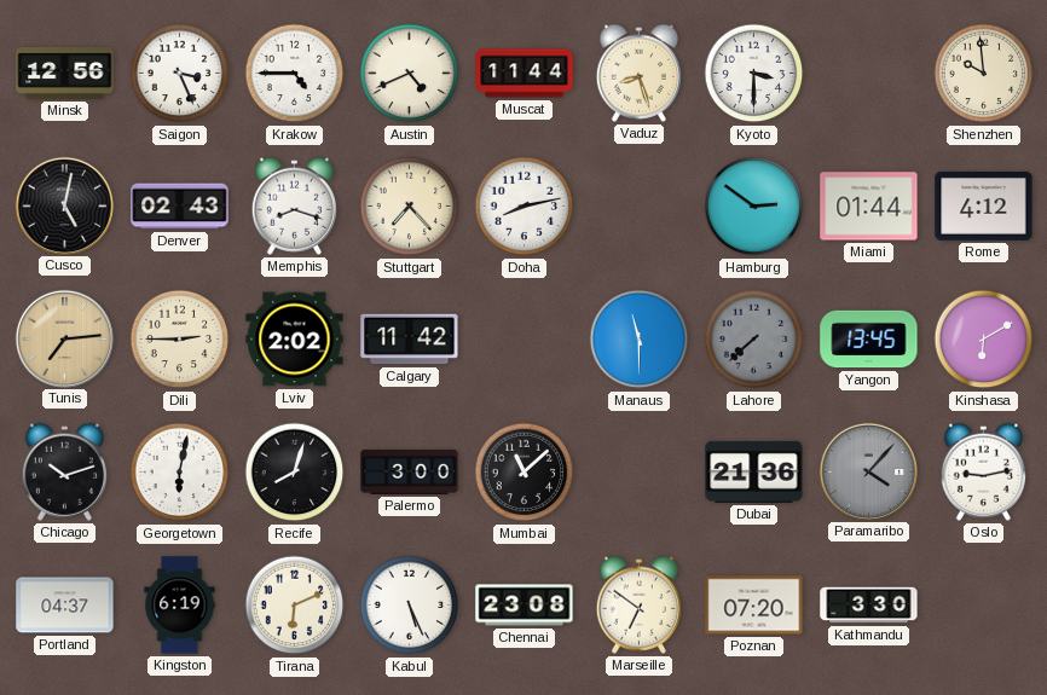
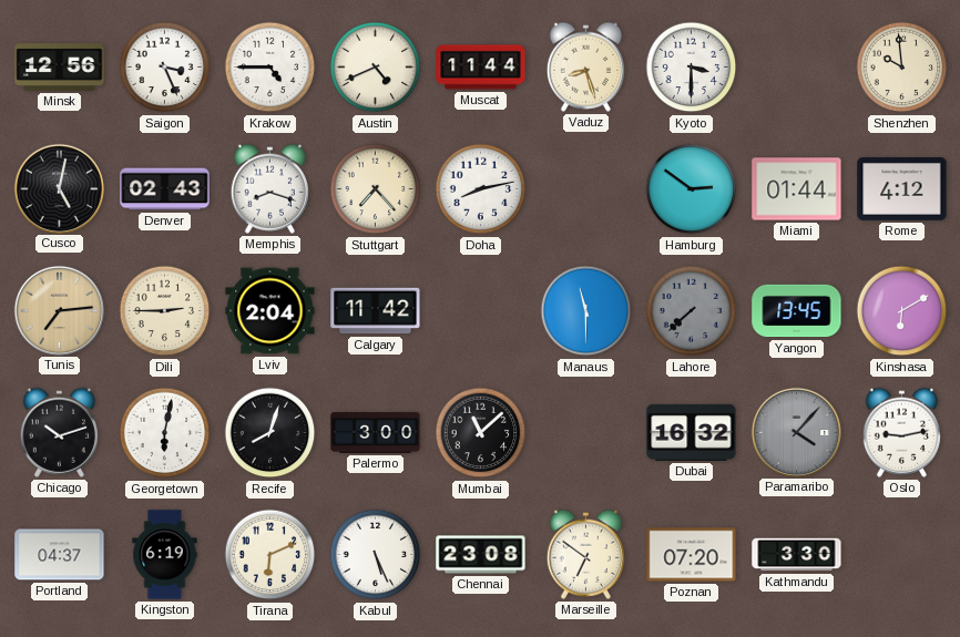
Lviv: 2:02 -> 2:04 (270, 311)
Dubai: 21:36 -> 16:32 (692, 432)
